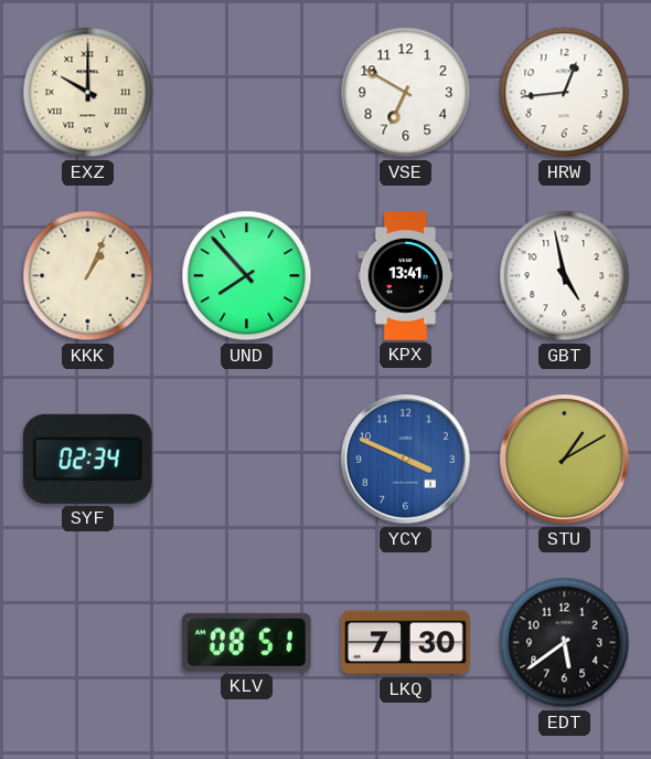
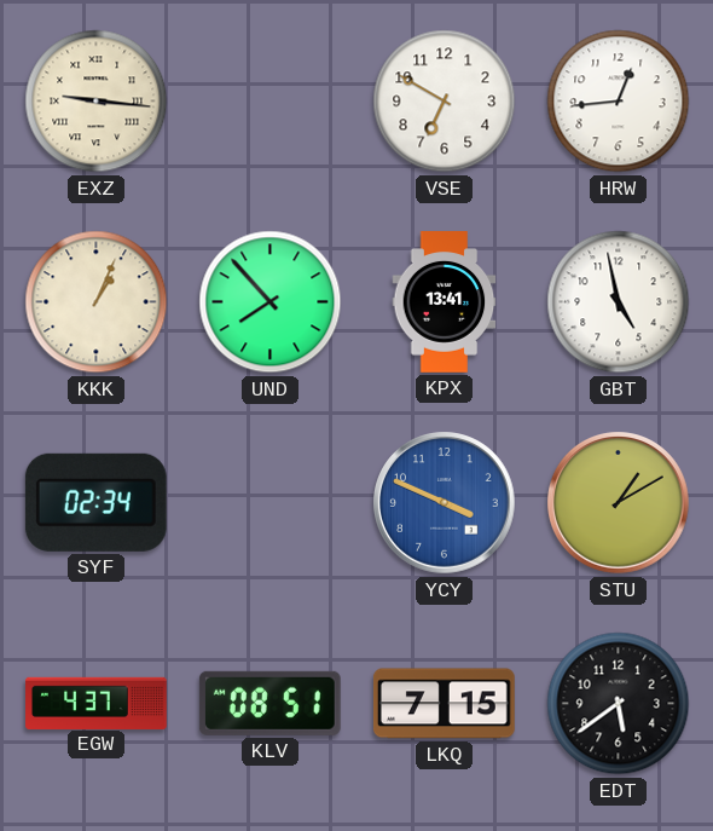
EXZ: 10:00 -> 9:16 (97, 102)
EGW: none -> 4:37 (97, 703)
LKQ: 7:30 -> 7:15 (444, 704)
